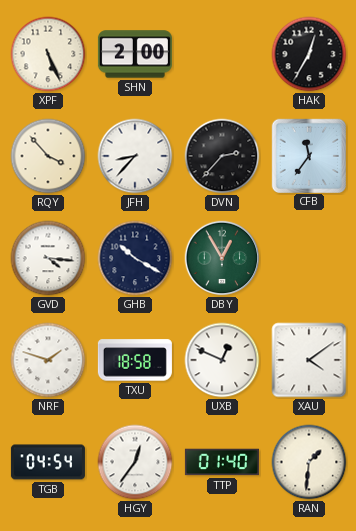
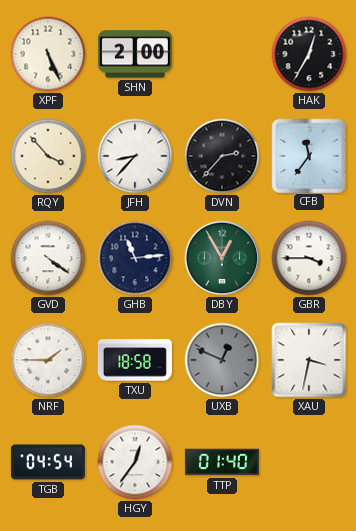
GVD: 4:16 -> 4:21 (48, 258)
GHB: 10:20 -> 11:14 (135, 258)
GBR: none -> 3:45 (309, 258)
NRF: 1:48 -> 1:45 (48, 360)
UXB dial: white -> grey (222, 360)
XAU: 4:09 -> 3:32 (309, 360)
RAN: 1:31 -> none (309, 462)
